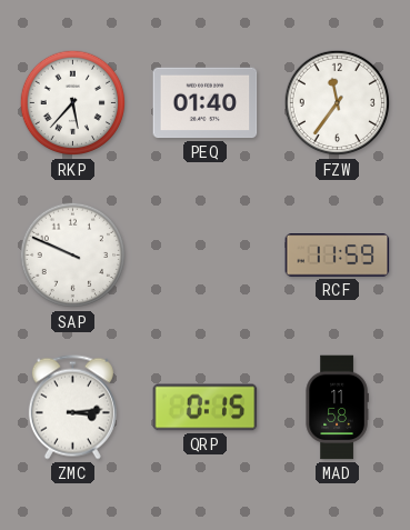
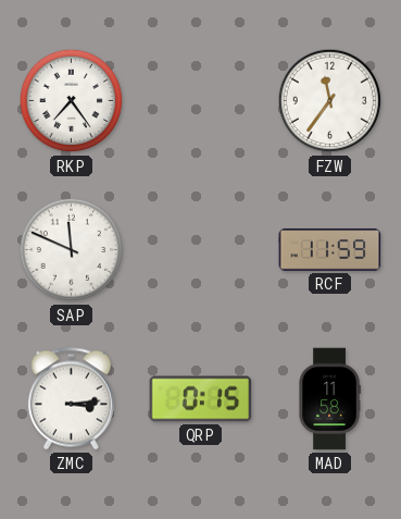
RKP: 5:37 -> 7:24 (72, 101)
PEQ: 01:40 -> none (206, 103)
SAP: 9:49 -> 11:49 (72, 250)
